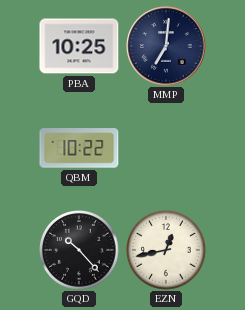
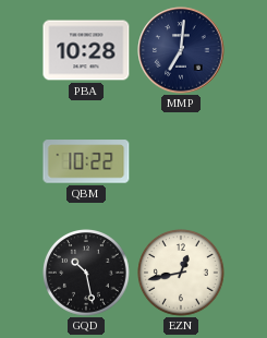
PBA: 10:25 -> 10:28 (86, 50)
GQD: 10:23 -> 10:28 (87, 274)
